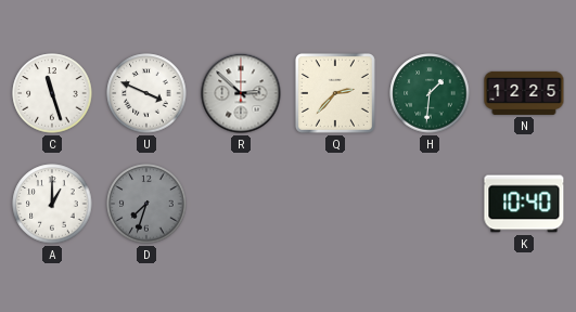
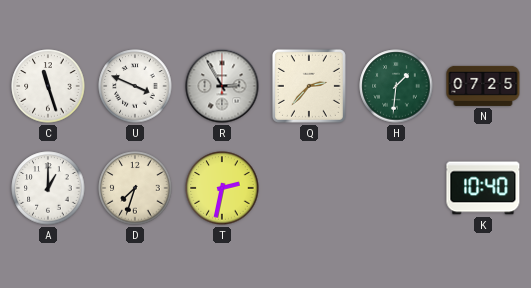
R: 2:52 -> 2:55 (222, 86)
N: 12:25 -> 07:25 (483, 86)
D dial: grey -> cream (135, 188)
T: none -> 2:32 (222, 188)
